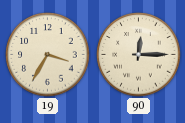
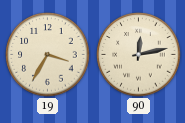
90: 12:15 -> 12:13 (139, 55)
